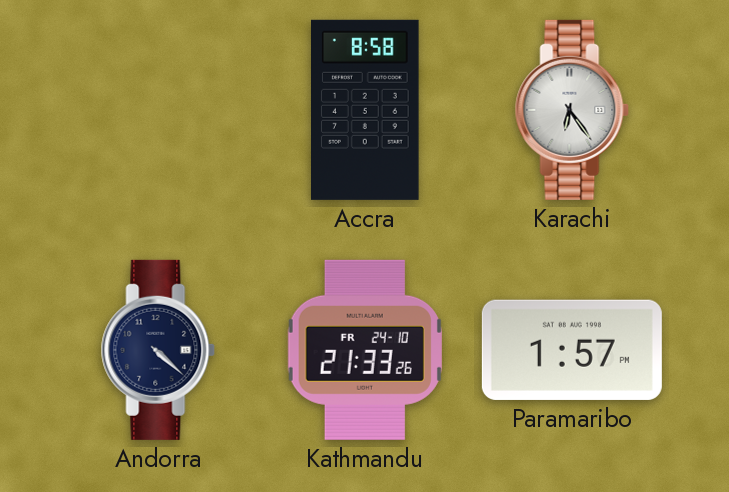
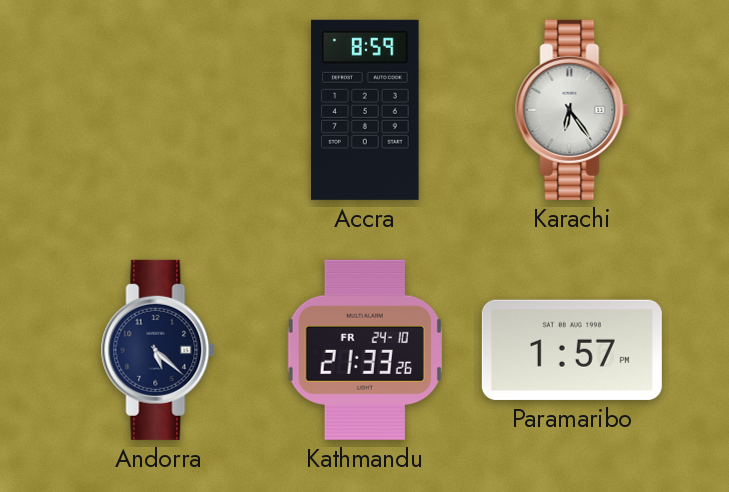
Accra: 8:58 -> 8:59 (366, 110)
Andorra: 4:22 -> 5:22 (158, 350)
